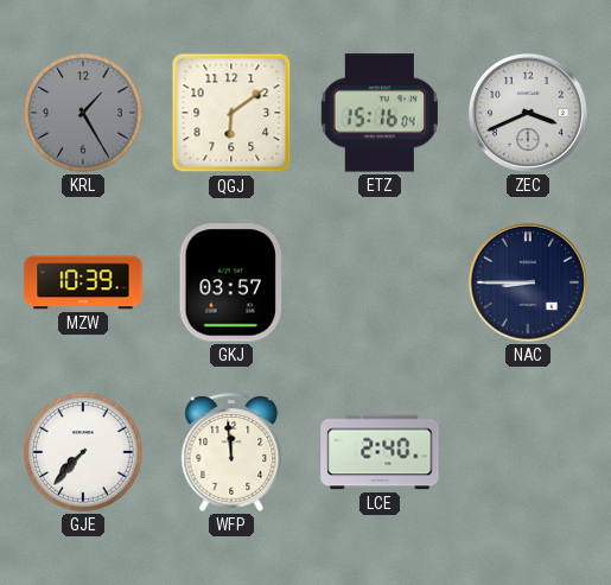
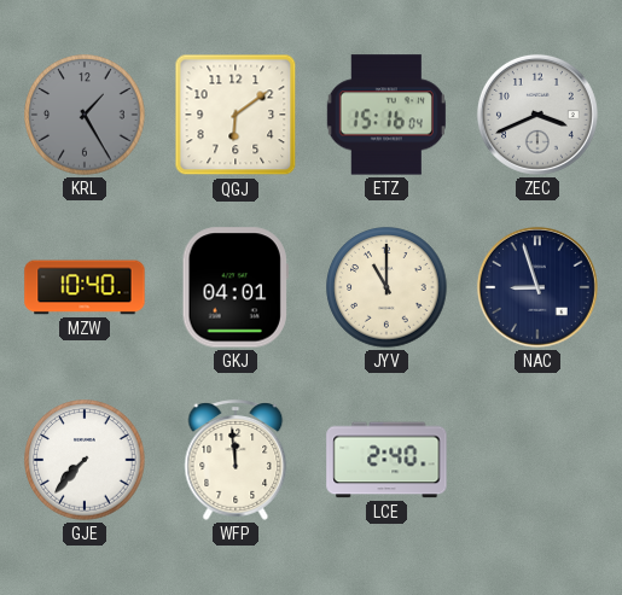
MZW: 10:39 -> 10:40 (85, 287)
GKJ: 03:57 -> 04:01 (236, 287)
JYV: none -> 11:00 (386, 287)
NAC: 8:45 -> 8:57 (537, 287)
